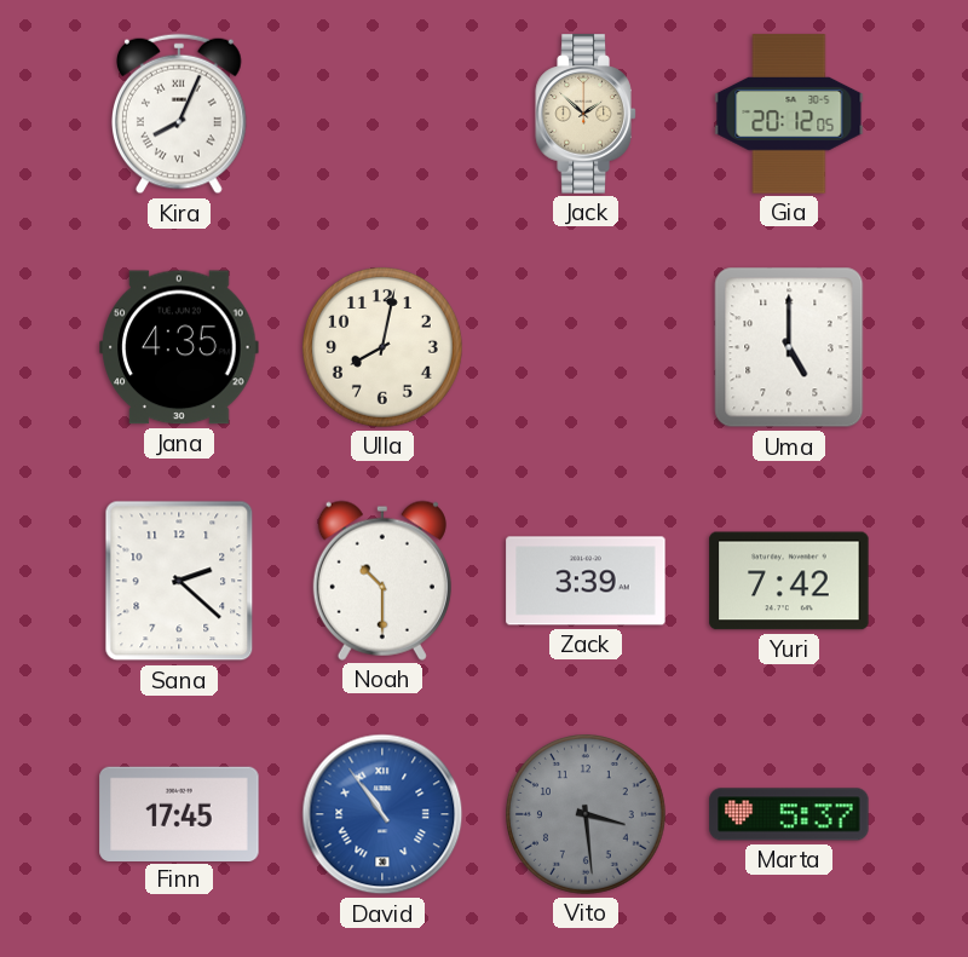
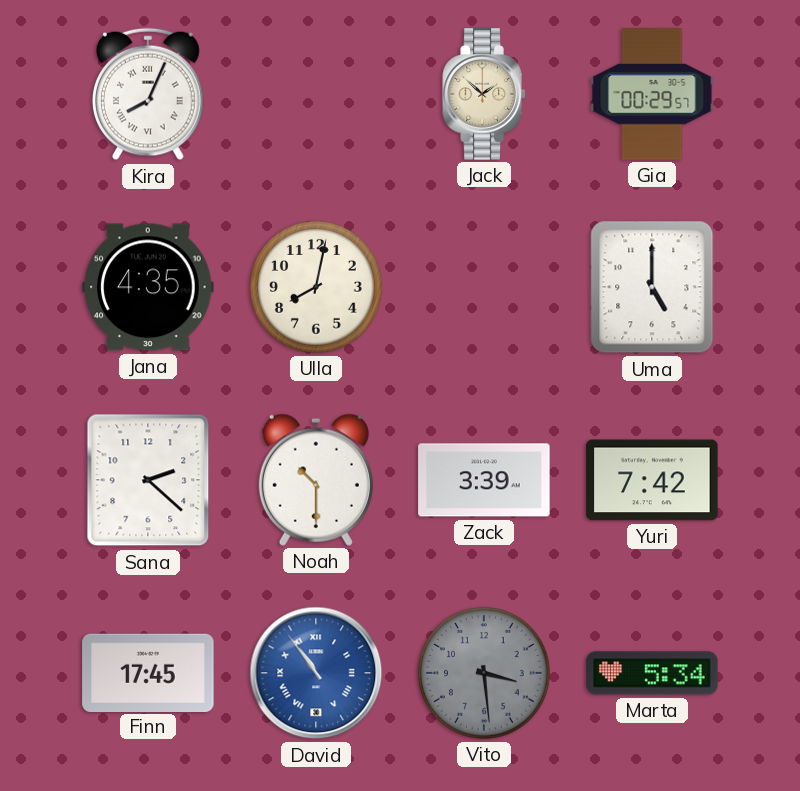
Gia: 20:12 -> 00:29 (652, 94)
Marta: 5:37 -> 5:34 (652, 673)
